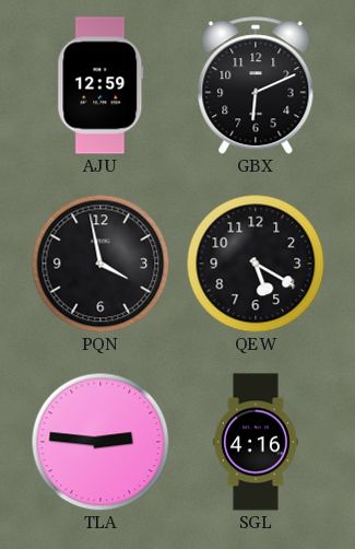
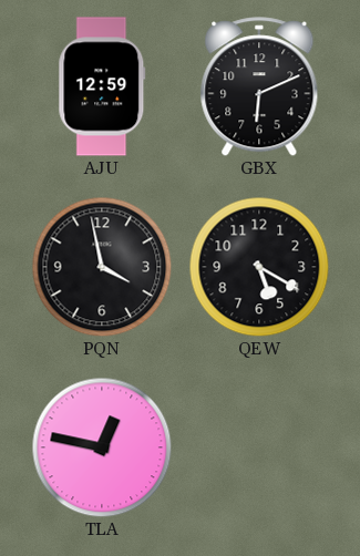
TLA: 2:46 -> 12:47 (102, 447)
SGL: 4:16 -> none (256, 442)
